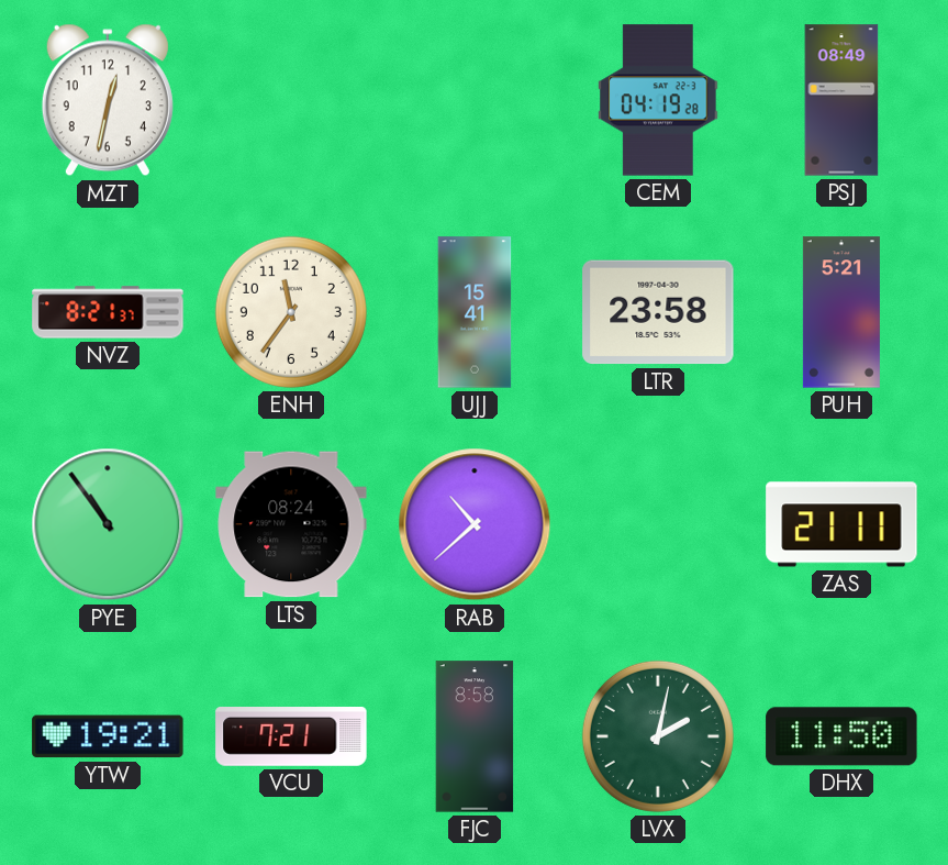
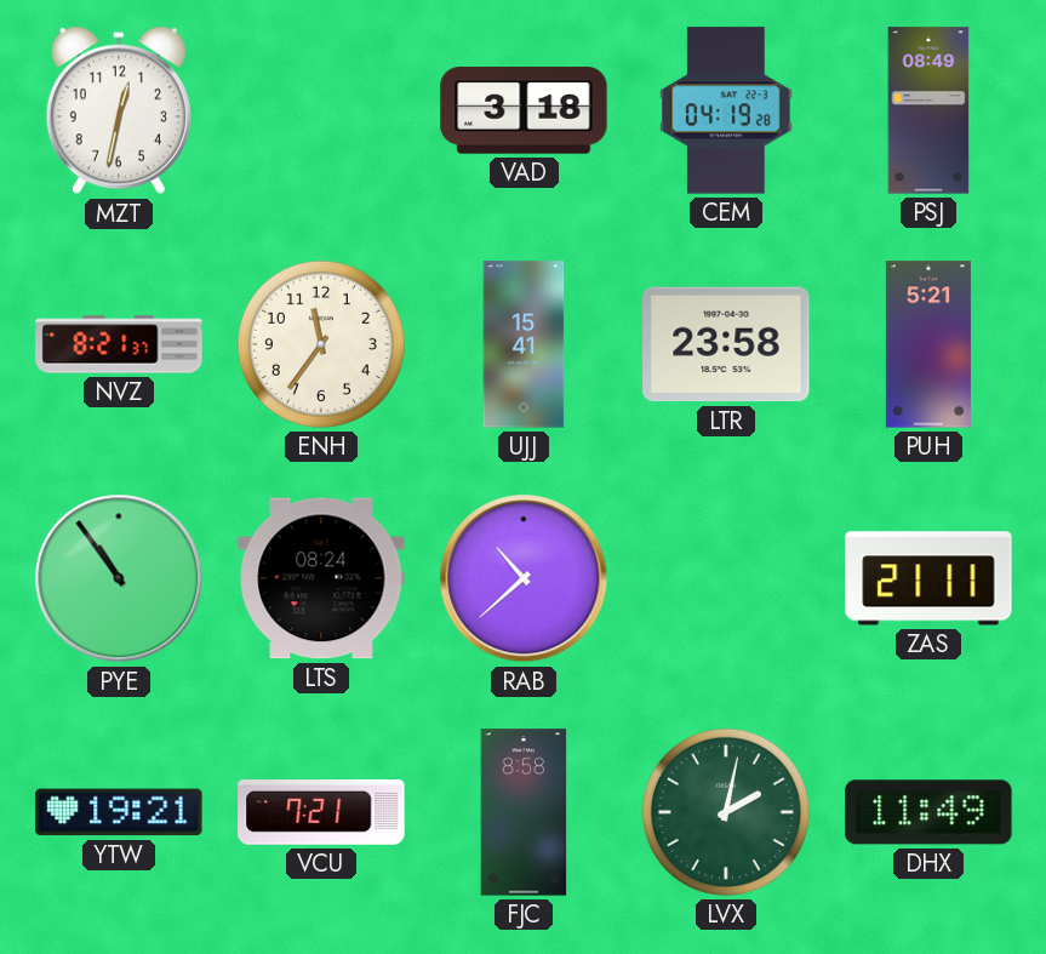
VAD: none -> 3:18 (524, 110)
DHX: 11:50 -> 11:49 (928, 812)
